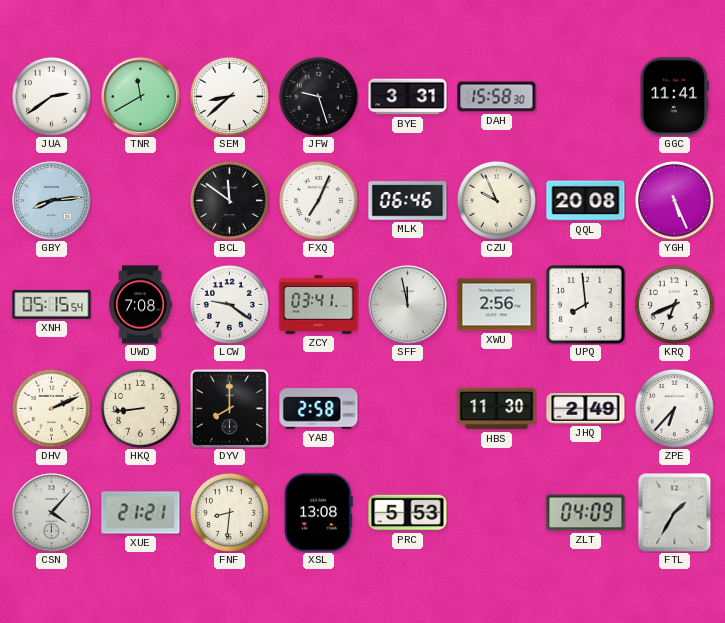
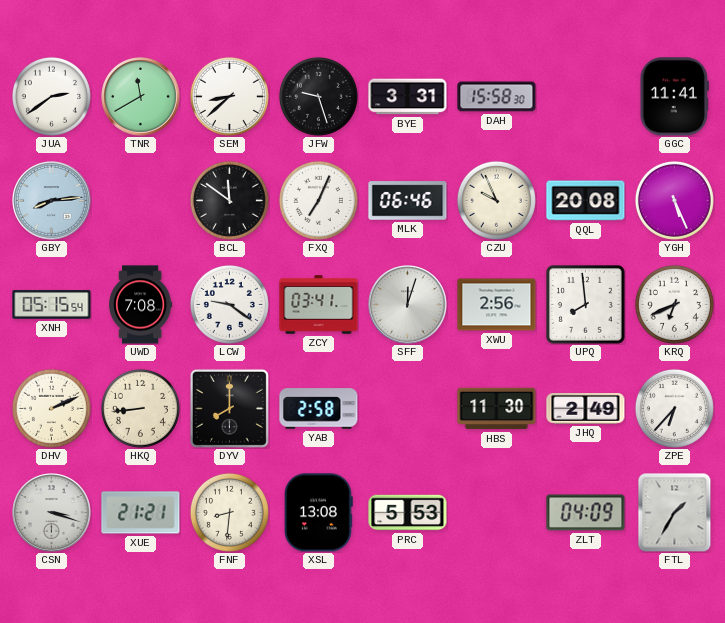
SFF: 11:58 -> 12:03 (408, 305)
CSN: 4:07 -> 3:18 (52, 513)
